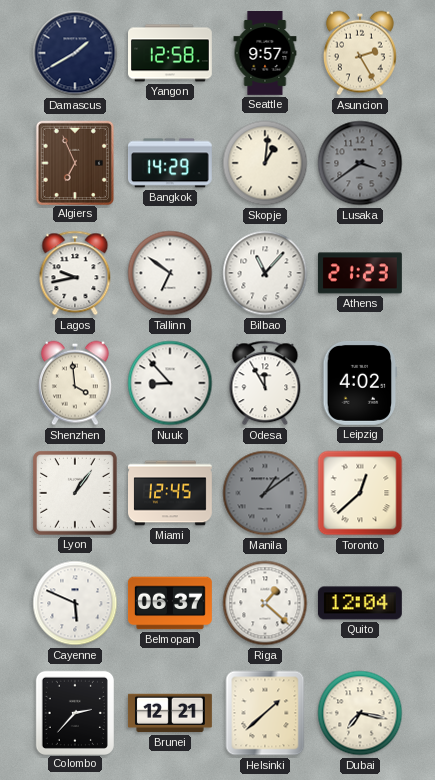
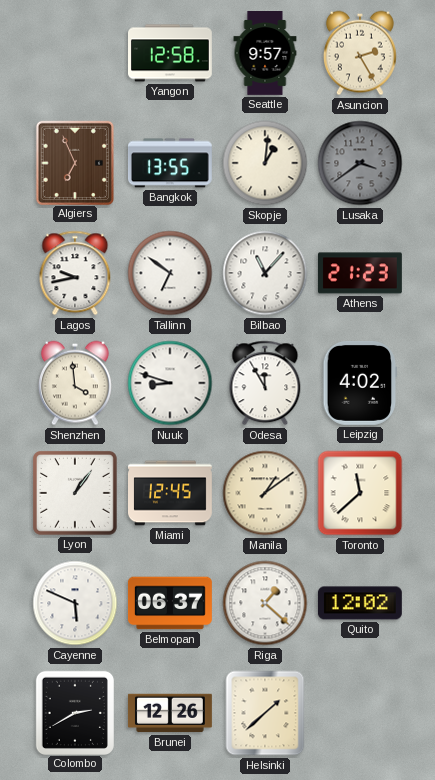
Damascus: 1:40 -> none (75, 53)
Bangkok: 14:29 -> 13:55 (170, 163)
Nuuk: 8:53 -> 8:48 (170, 383)
Manila dial: grey -> cream (265, 493)
Toronto: 12:38 -> 11:38 (360, 493)
Quito: 12:04 -> 12:02 (360, 603)
Colombo: 2:37 -> 2:40 (74, 712)
Brunei: 12:21 -> 12:26 (170, 713)
Dubai: 7:17 -> none (360, 713)
